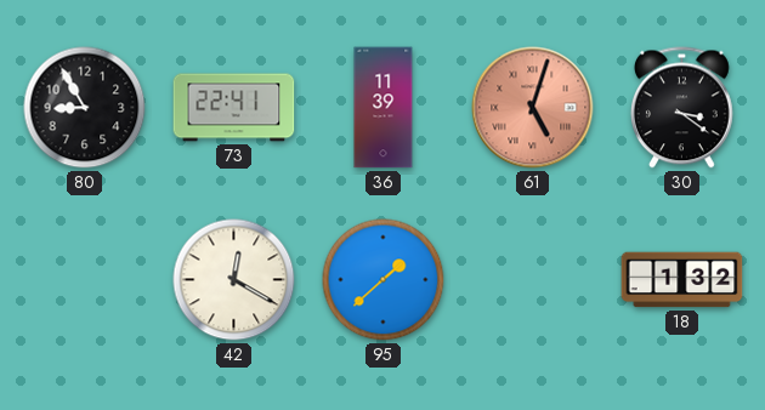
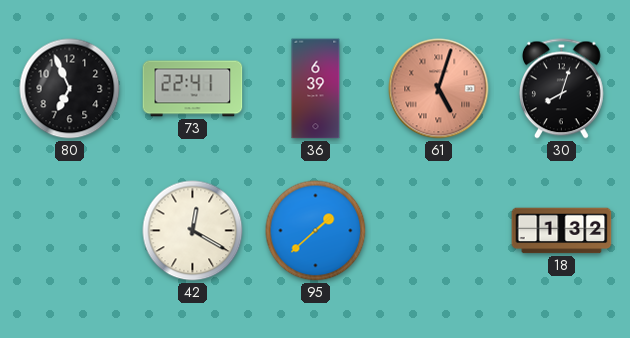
80: 8:55 -> 6:56 (70, 89)
36: 11:39 -> 6:39 (316, 89)
30: 3:21 -> 8:03 (561, 89)
